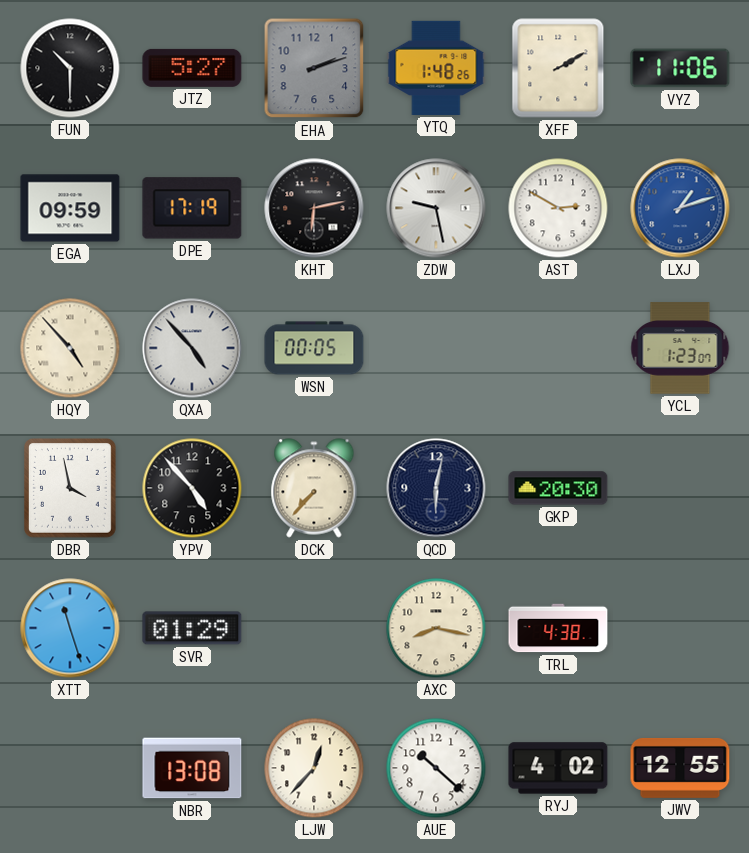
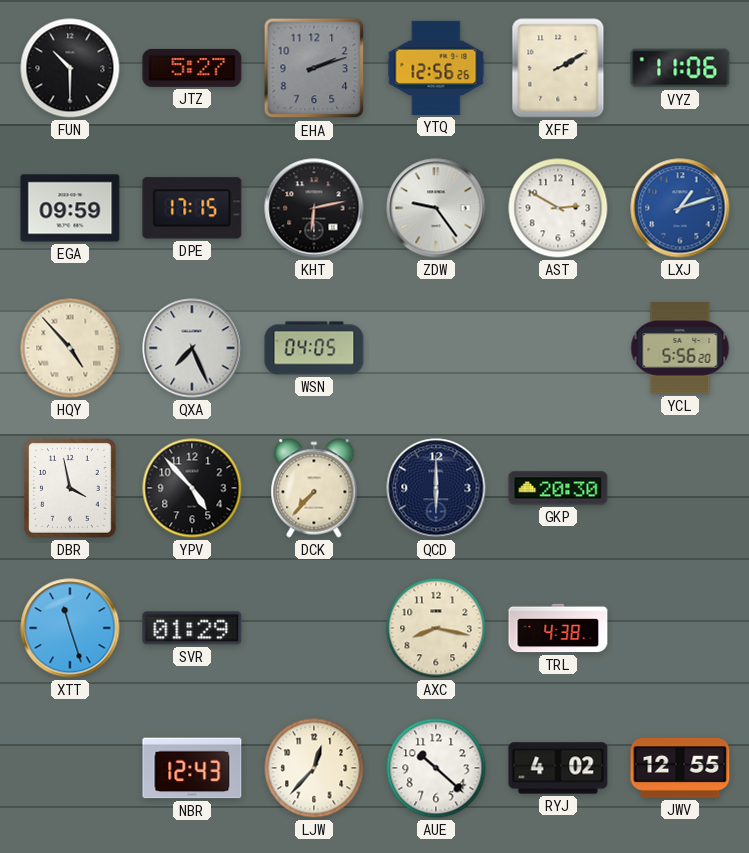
YTQ: 1:48 -> 12:56 (436, 68)
DPE: 17:19 -> 17:15 (192, 208)
ZDW: 9:28 -> 9:24 (436, 208)
QXA: 4:53 -> 7:26 (192, 348)
WSN: 00:05 -> 04:05 (314, 348)
YCL: 1:23 -> 5:56 (680, 348)
QCD: 6:02 -> 6:00 (436, 488)
NBR: 13:08 -> 12:43 (192, 768)
